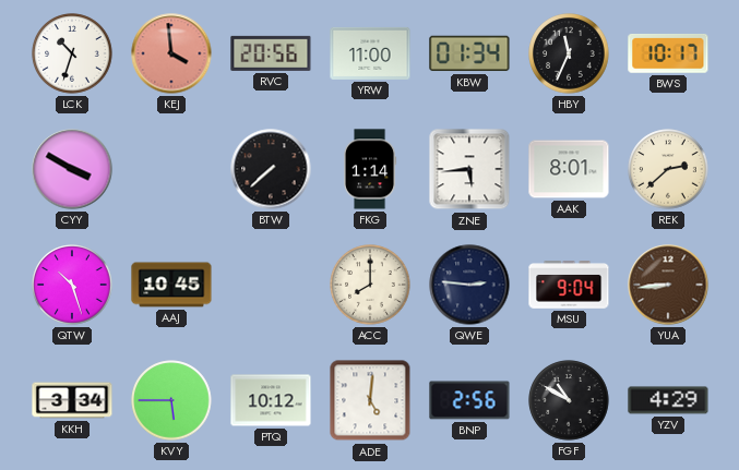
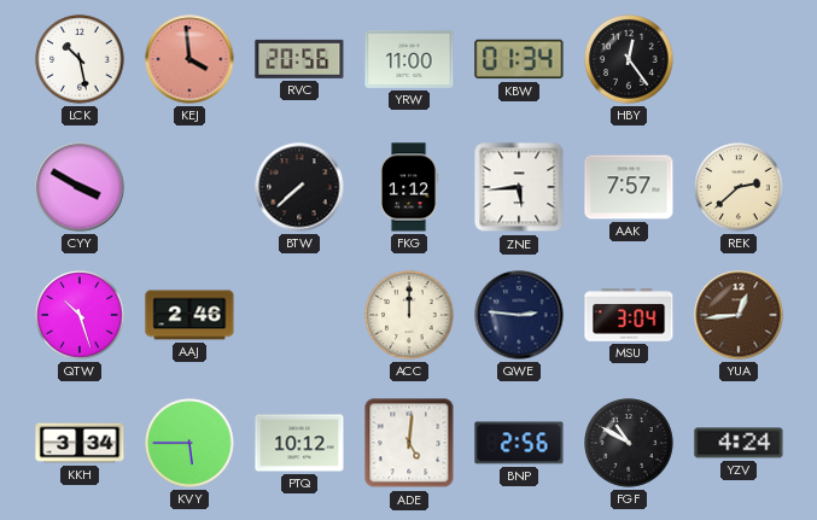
LCK: 10:33 -> 10:28 (80, 59)
HBY: 11:34 -> 12:24 (629, 59)
BWS: 10:17 -> none (668, 53)
FKG: 1:14 -> 1:12 (409, 187)
AAK: 8:01 -> 7:57 (629, 187)
AAJ: 10:45 -> 2:46 (189, 315)
ACC: 8:00 -> 12:00 (409, 315)
MSU: 9:04 -> 3:04 (629, 315)
YUA: 8:44 -> 12:44 (739, 315)
YZV: 4:29 -> 4:24 (739, 443)
